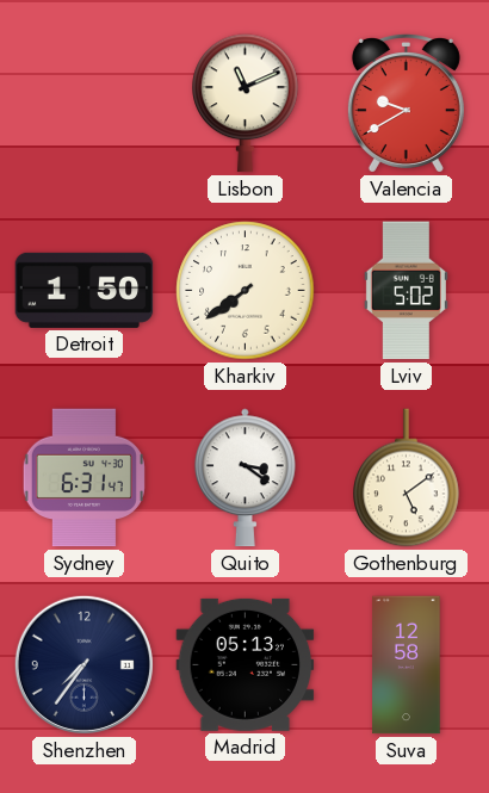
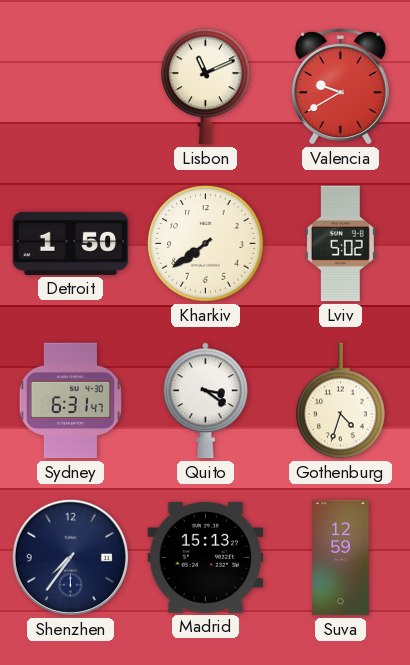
Gothenburg: 5:09 -> 4:33 (341, 401)
Madrid: 05:13 -> 15:13 (206, 557)
Suva: 12:58 -> 12:59 (341, 558)
